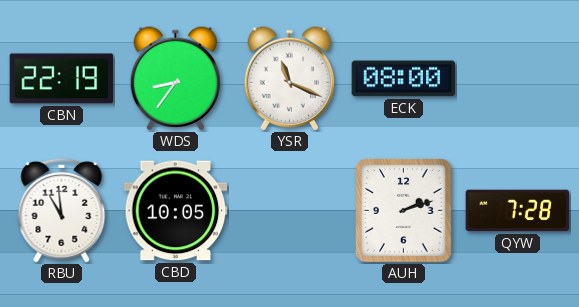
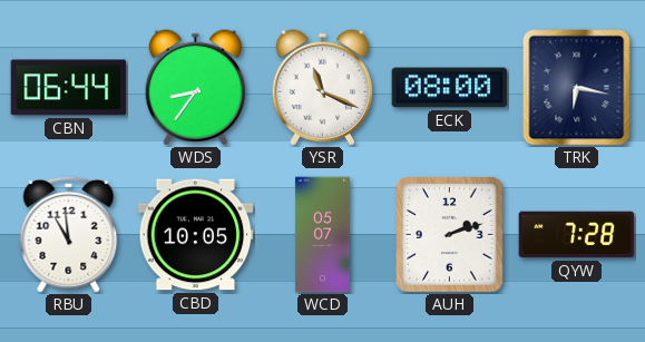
CBN: 22:19 -> 06:44 (69, 88)
TRK: none -> 6:17 (577, 88)
WCD: none -> 05:07 (323, 235)
